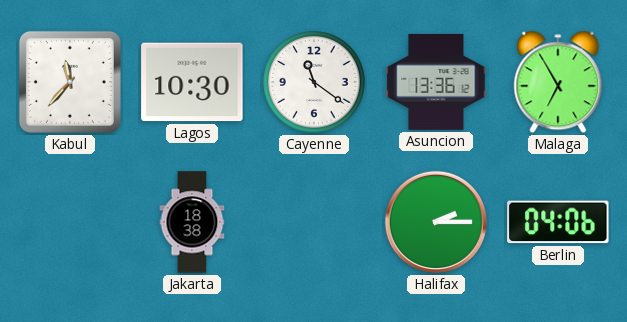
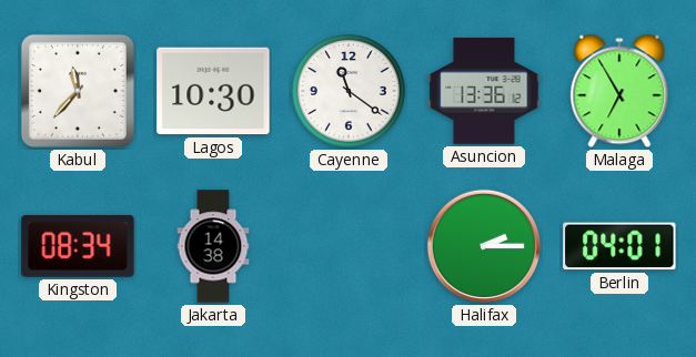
Kingston: none -> 08:34 (78, 246)
Jakarta: 18:38 -> 14:38 (213, 246)
Berlin: 04:06 -> 04:01 (619, 246)
